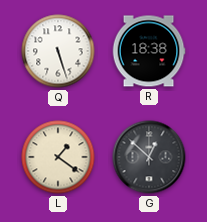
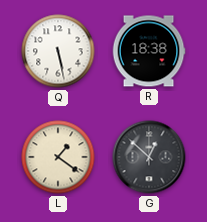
Q: 5:27 -> 5:28 (58, 51)
